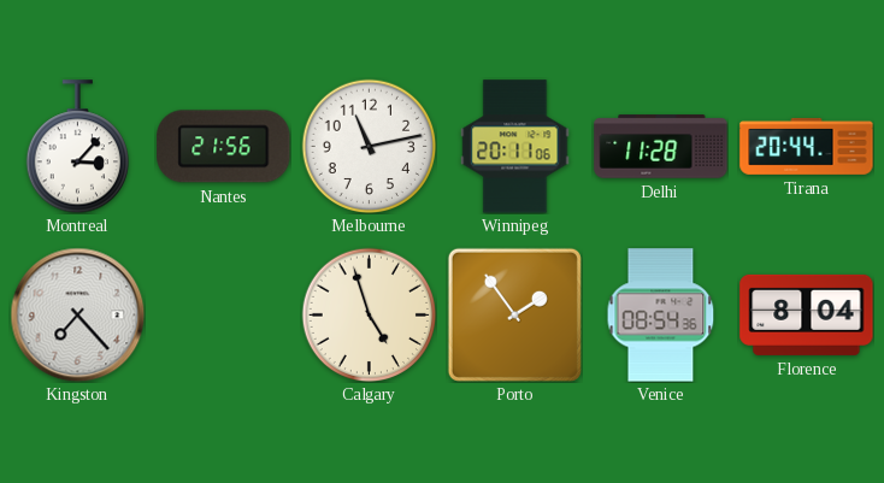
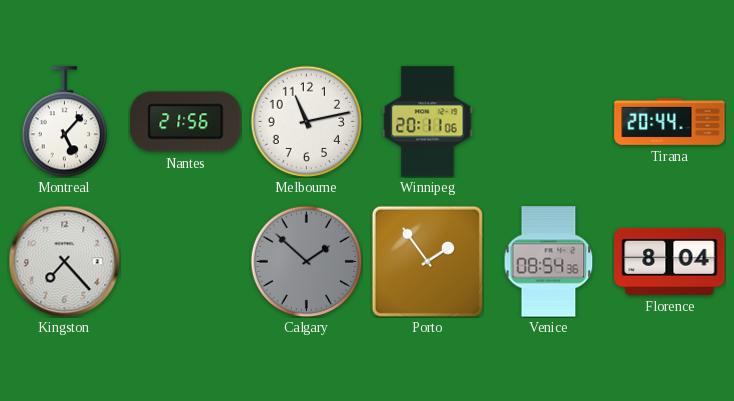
Montreal: 3:07 -> 5:07 (64, 122)
Delhi: 11:28 -> none (661, 147)
Calgary: 4:57 -> 1:52 (306, 261)
Calgary dial: cream -> grey (306, 261)
